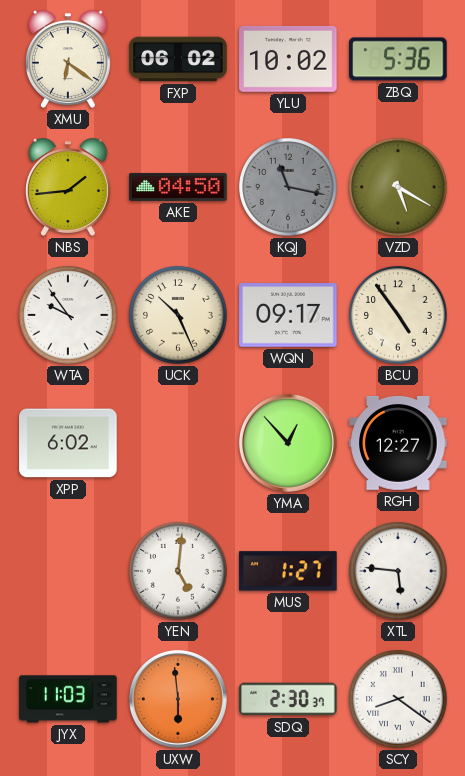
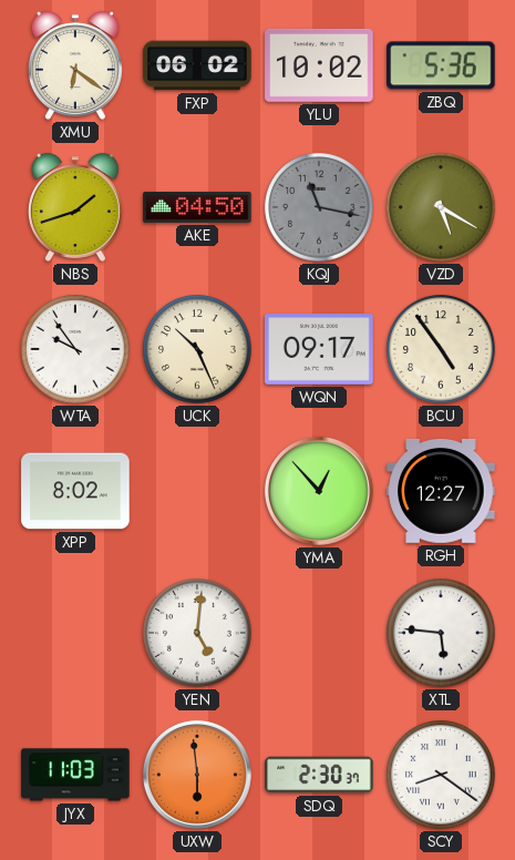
NBS: 1:44 -> 1:42 (75, 207)
XPP: 6:02 -> 8:02 (75, 491)
MUS: 1:27 -> none (288, 571)
